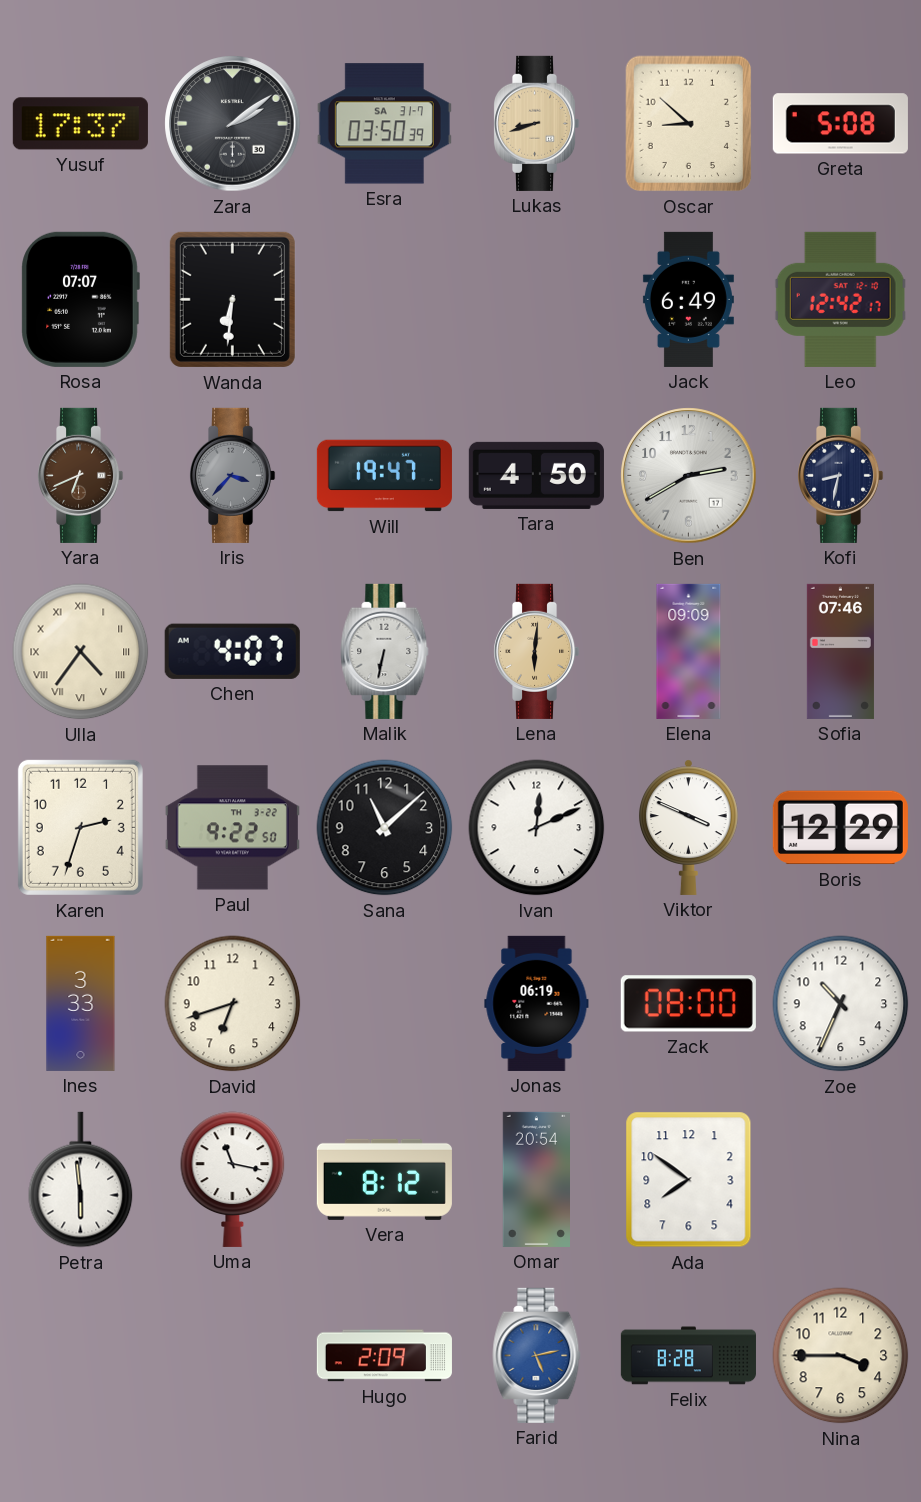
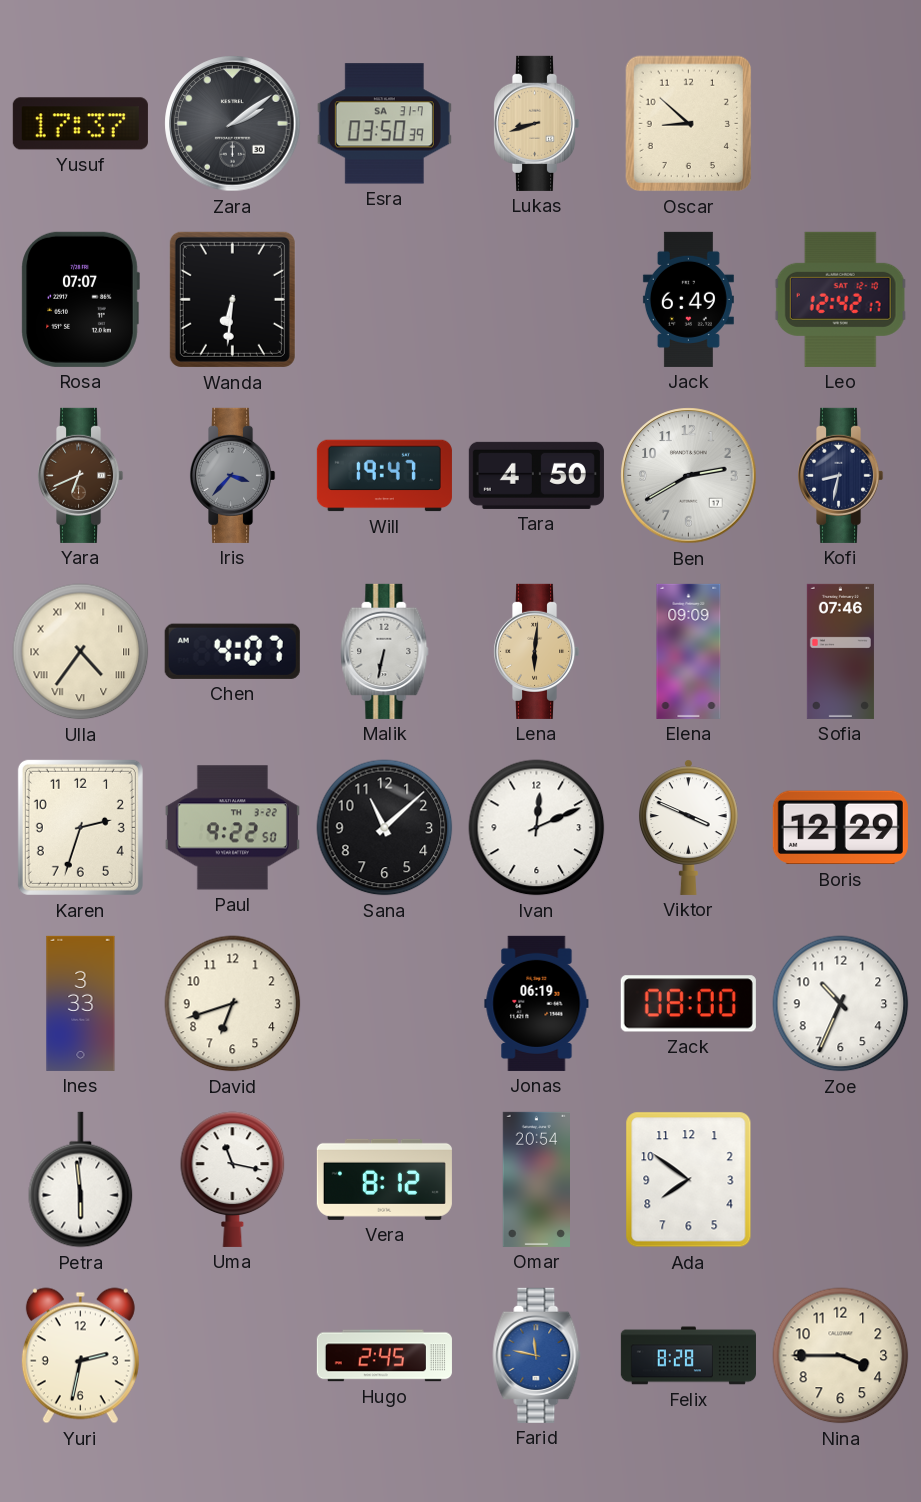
Greta: 5:08 -> none (840, 124)
Yuri: none -> 2:32 (80, 1356)
Hugo: 2:09 -> 2:45 (384, 1356)
Farid: 5:13 -> 11:47 (537, 1355)
